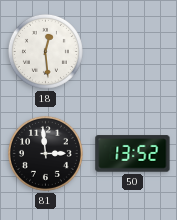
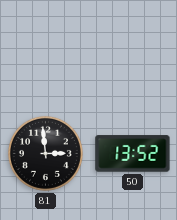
18: 12:29 -> none (45, 51)
